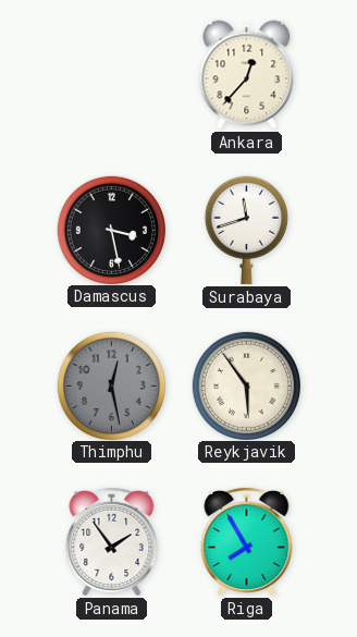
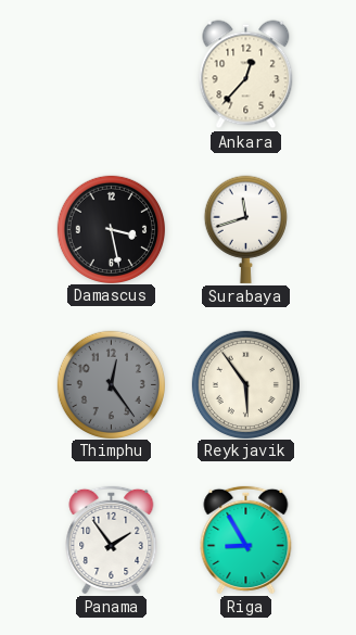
Thimphu: 12:28 -> 12:24 (111, 384)
Riga: 7:55 -> 8:55 (246, 539)
